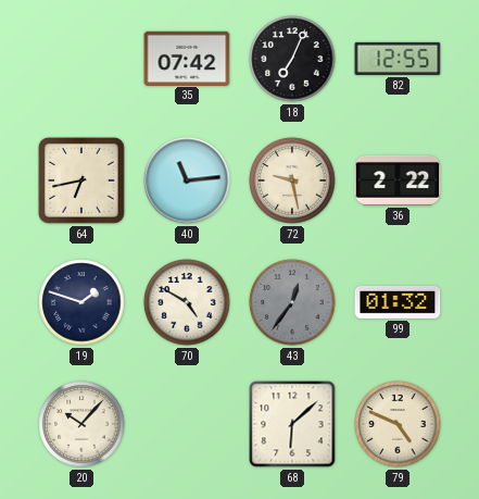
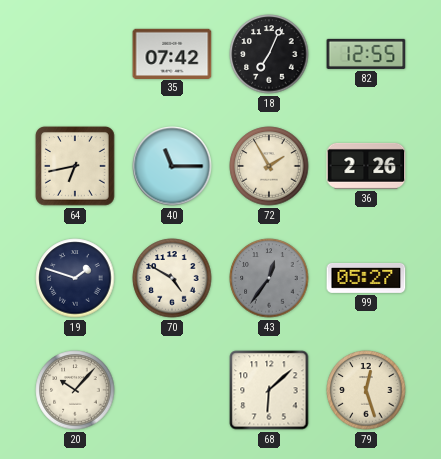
40: 11:14 -> 11:15 (172, 166)
72: 9:28 -> 1:55 (269, 166)
36: 2:22 -> 2:26 (366, 166)
99: 01:32 -> 05:27 (366, 278)
79: 4:49 -> 12:27 (366, 390)
